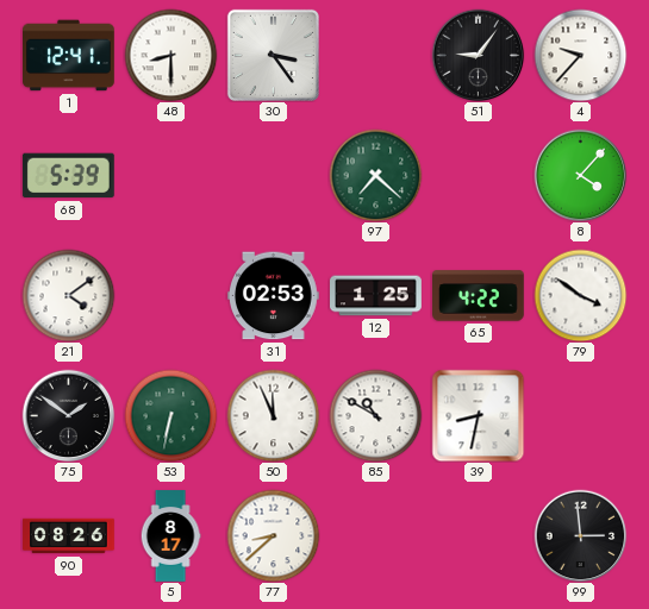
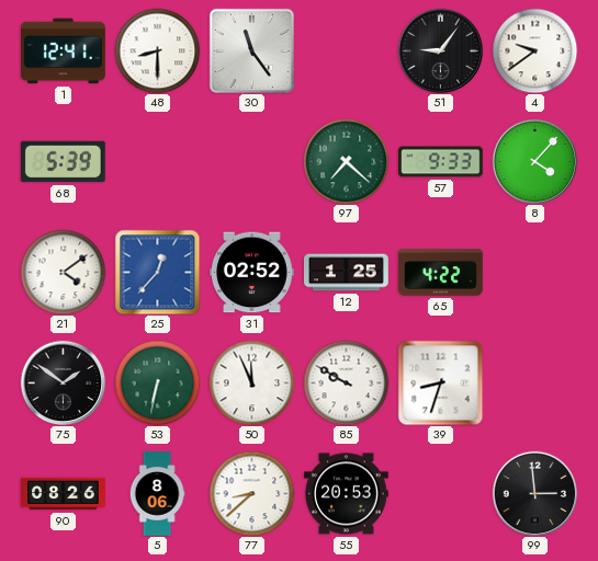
30: 3:24 -> 11:24 (251, 50)
4: 9:37 -> 9:39 (534, 50)
57: none -> 9:33 (441, 162)
25: none -> 12:37 (157, 272)
31: 02:53 -> 02:52 (252, 273)
79: 3:51 -> none (580, 295)
85: 10:50 -> 9:50 (346, 382)
39: 8:32 -> 8:33 (440, 382)
5: 8:17 -> 8:06 (157, 494)
55: none -> 20:53 (347, 494)
